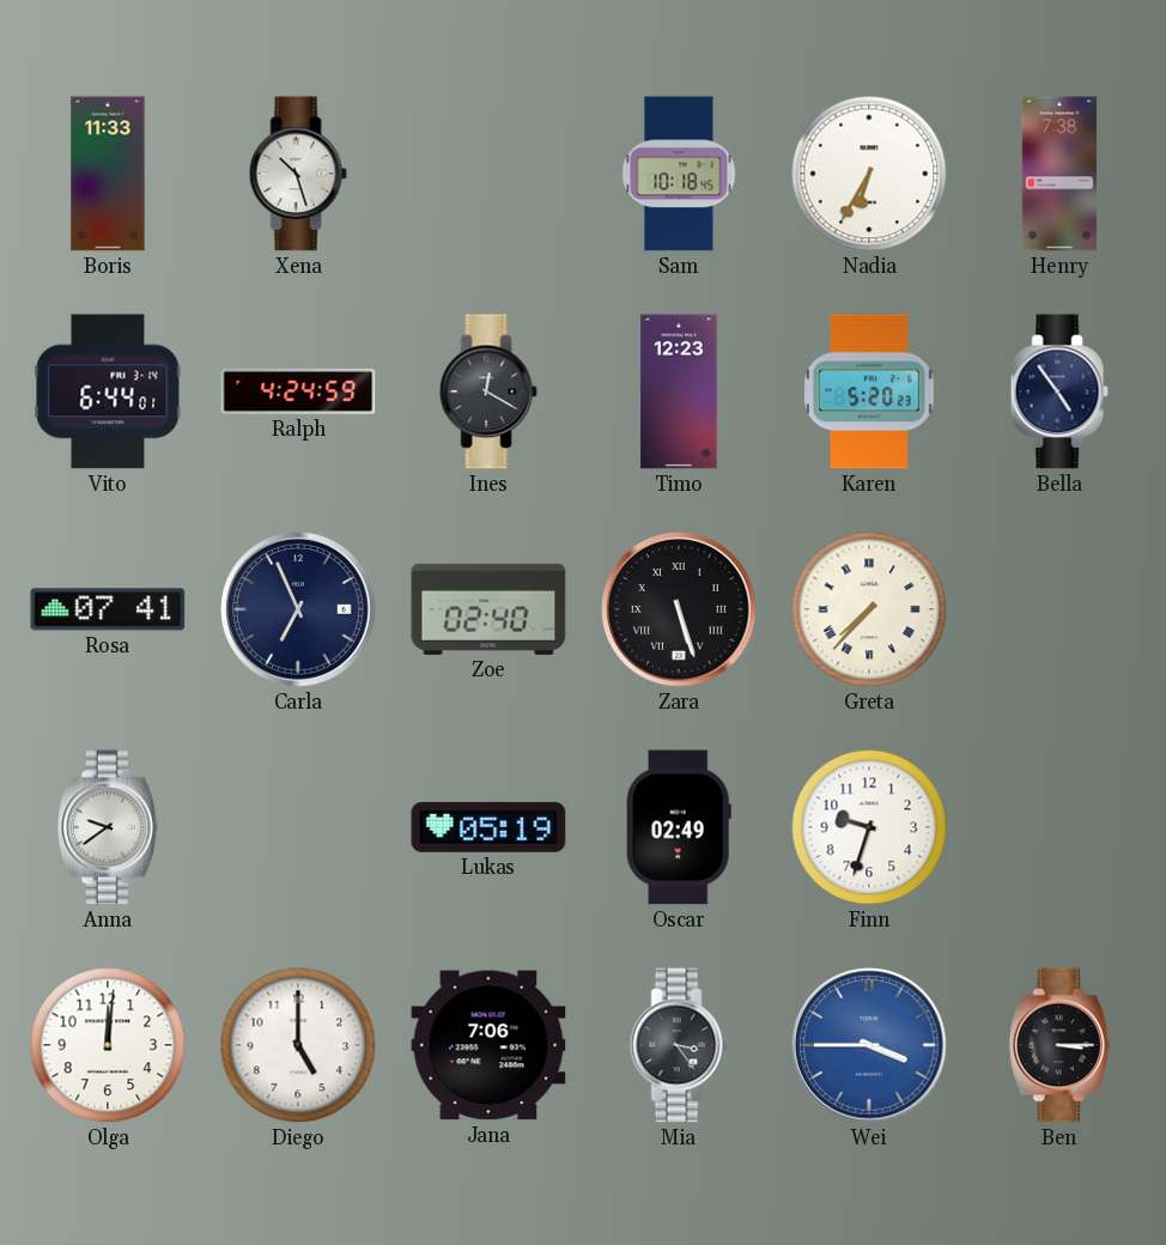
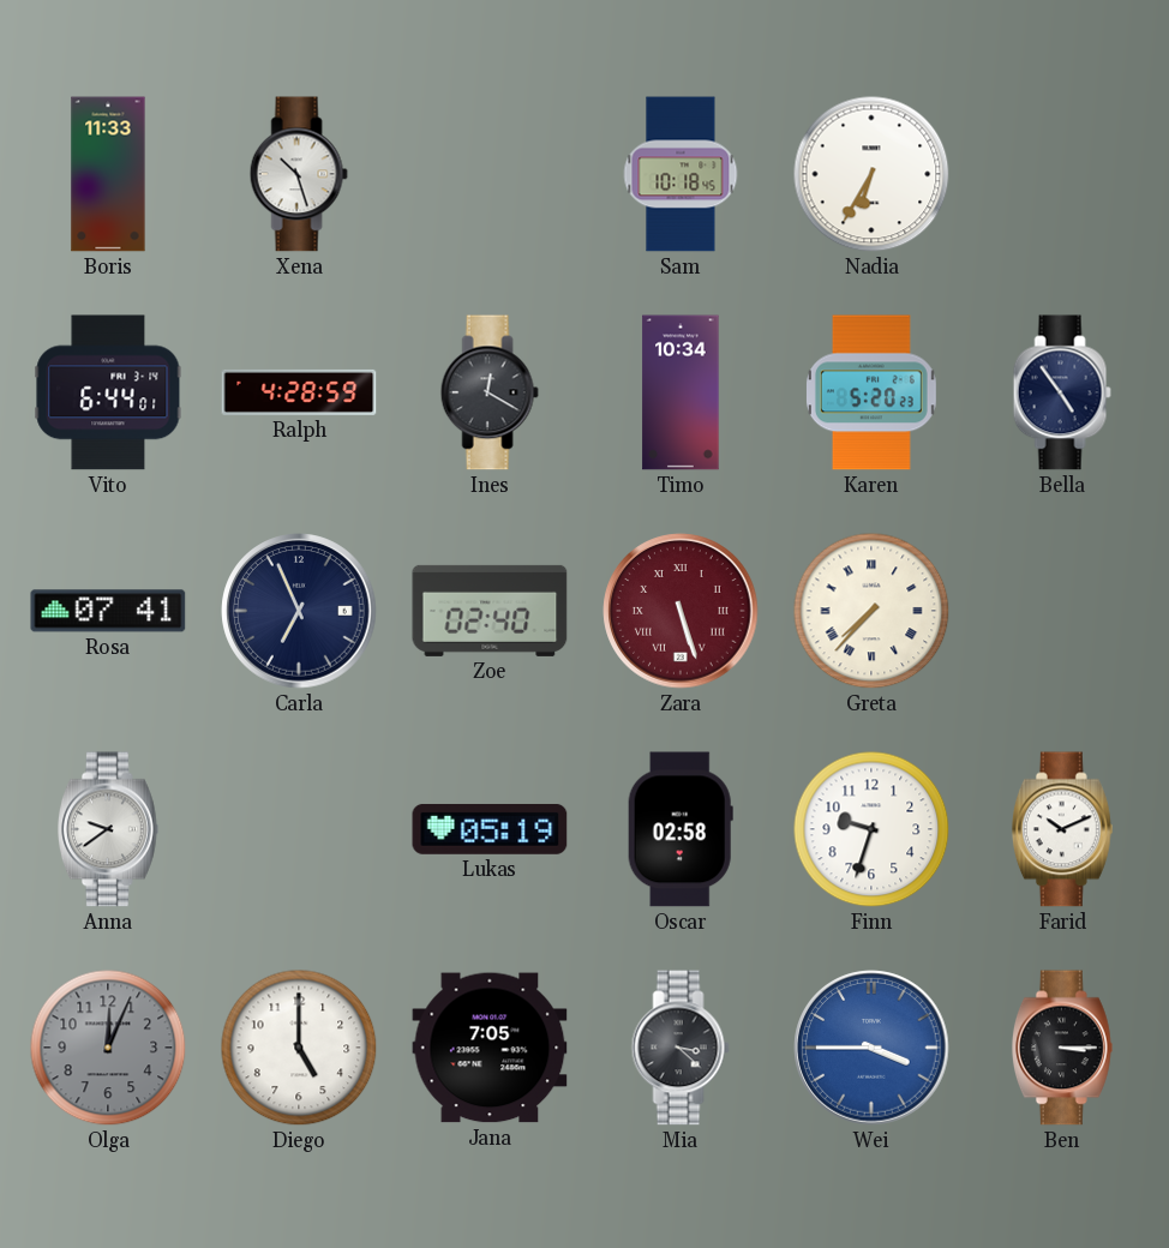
Henry: 7:38 -> none (1059, 174)
Ralph: 4:24 -> 4:28 (299, 392)
Timo: 12:23 -> 10:34 (681, 392)
Zara dial: black -> burgundy (681, 611)
Oscar: 02:49 -> 02:58 (681, 829)
Farid: none -> 10:11 (1062, 829)
Olga: 12:01 -> 12:04 (108, 1048)
Olga dial: white -> grey (108, 1048)
Jana: 7:06 -> 7:05 (490, 1048)
Mia: 3:24 -> 3:22 (681, 1048)
